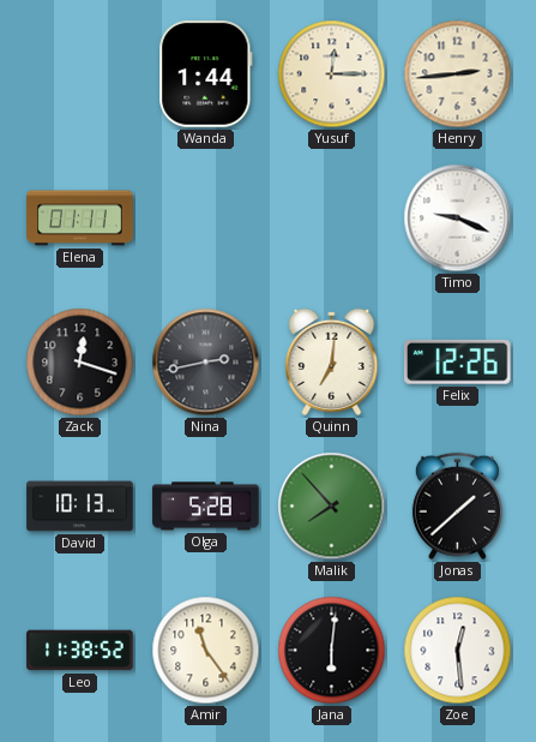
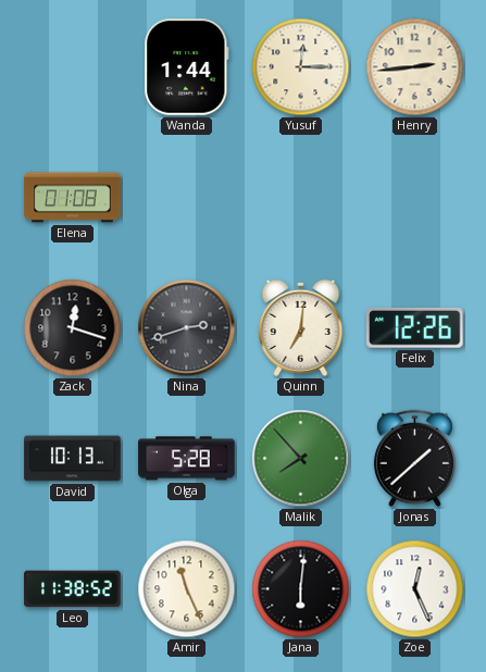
Elena: 01:11 -> 01:08 (73, 198)
Timo: 9:19 -> none (458, 219)
Nina: 2:43 -> 2:42 (187, 328)
Amir: 11:24 -> 11:26 (187, 589)
Zoe: 12:29 -> 12:26 (415, 589)
